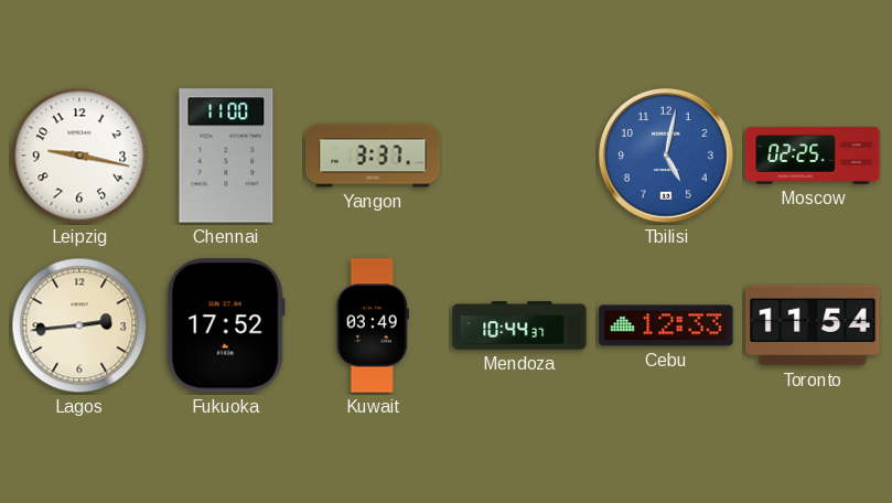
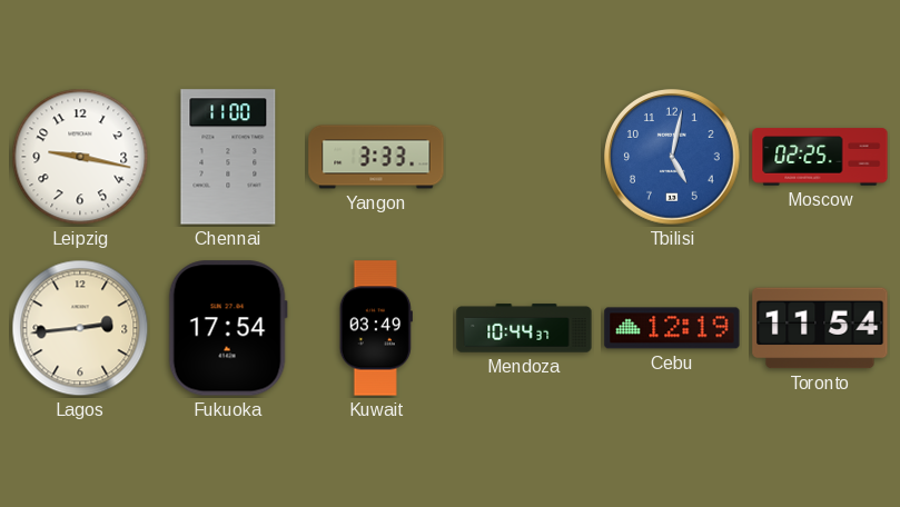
Yangon: 3:37 -> 3:33 (376, 157)
Fukuoka: 17:52 -> 17:54 (228, 328)
Cebu: 12:33 -> 12:19 (672, 328)
